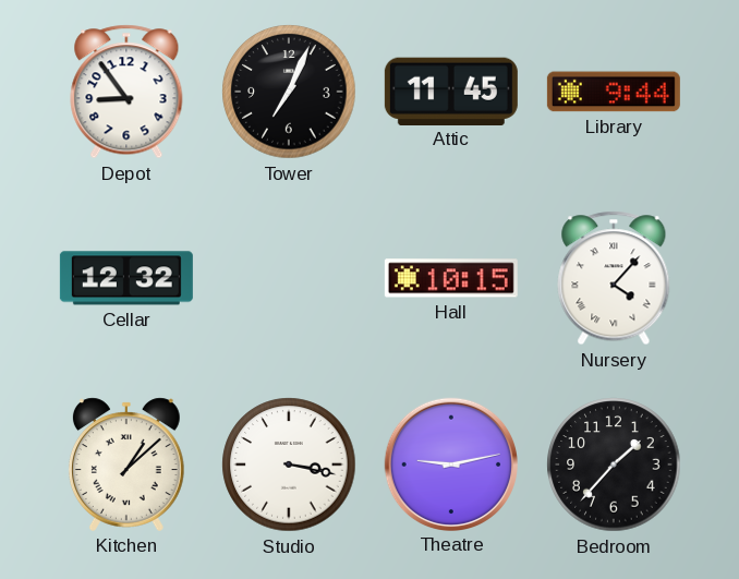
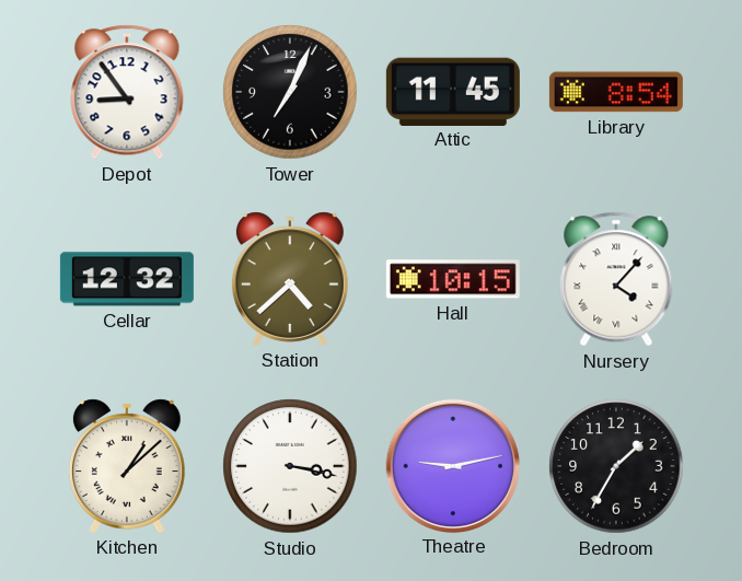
Library: 9:44 -> 8:54 (616, 92)
Station: none -> 4:38 (290, 279)
Bedroom: 1:37 -> 1:35 (616, 466)
